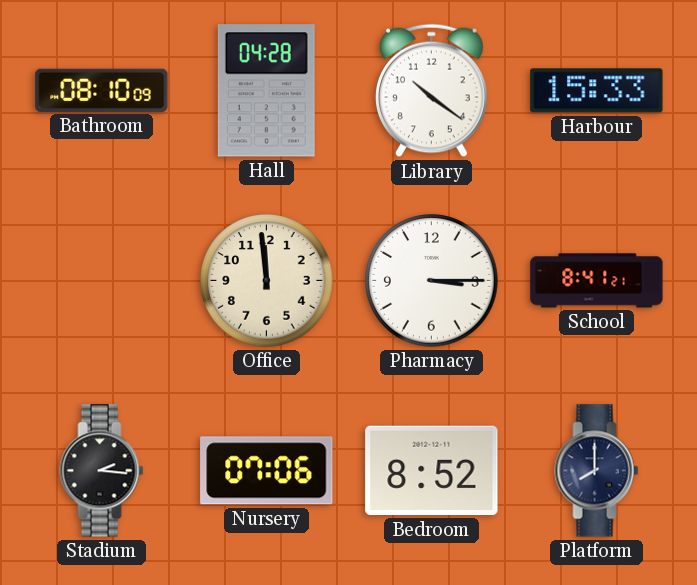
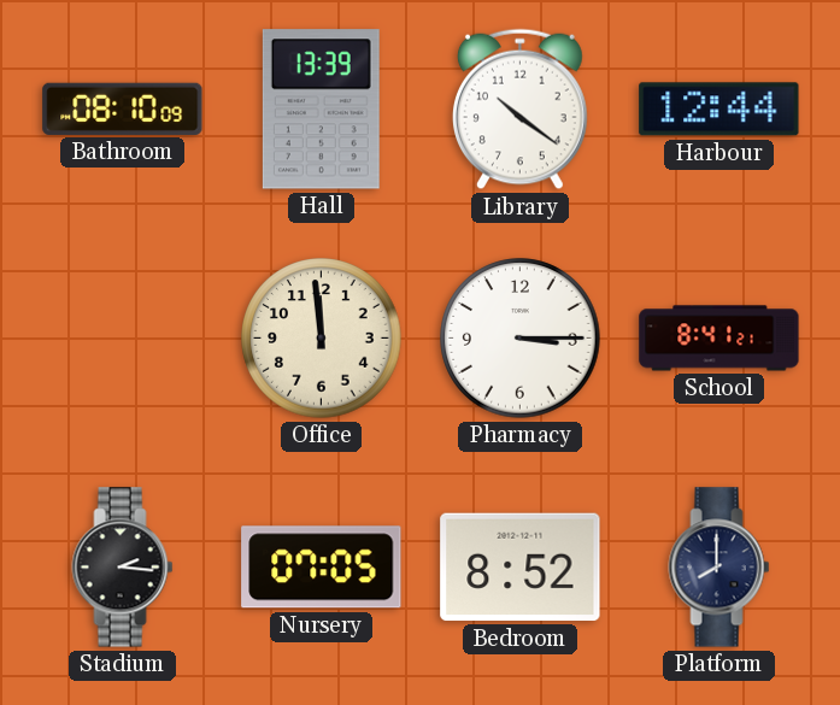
Hall: 04:28 -> 13:39 (321, 110)
Harbour: 15:33 -> 12:44 (719, 110)
Nursery: 07:06 -> 07:05 (322, 568)
